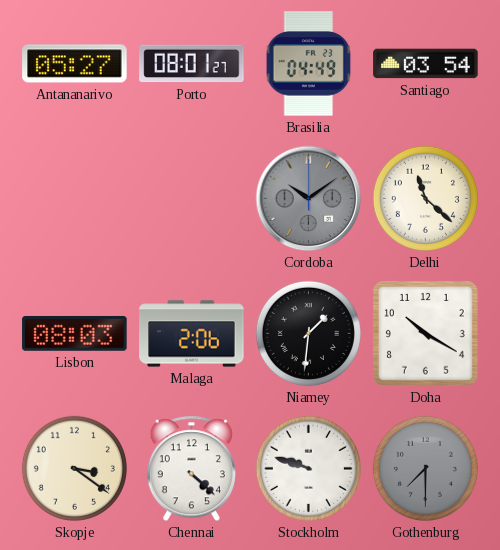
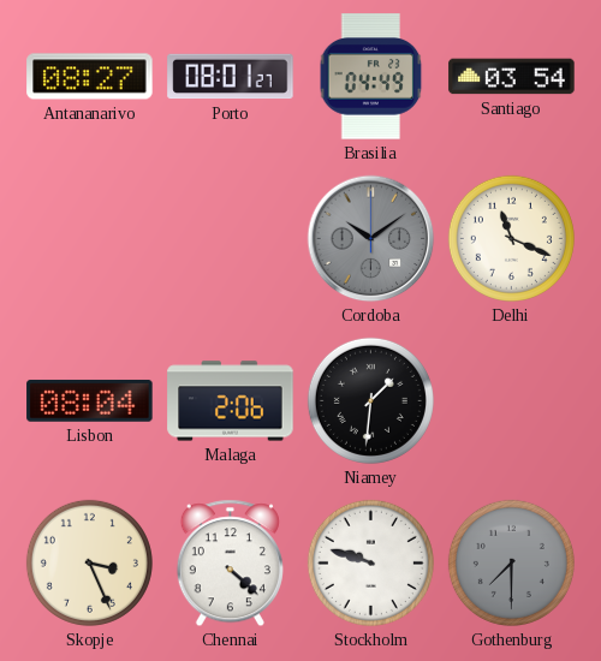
Antananarivo: 05:27 -> 08:27 (90, 77)
Delhi: 11:22 -> 11:19 (511, 238)
Lisbon: 08:03 -> 08:04 (90, 401)
Doha: 10:20 -> none (425, 333)
Skopje: 3:21 -> 3:26 (89, 562)
